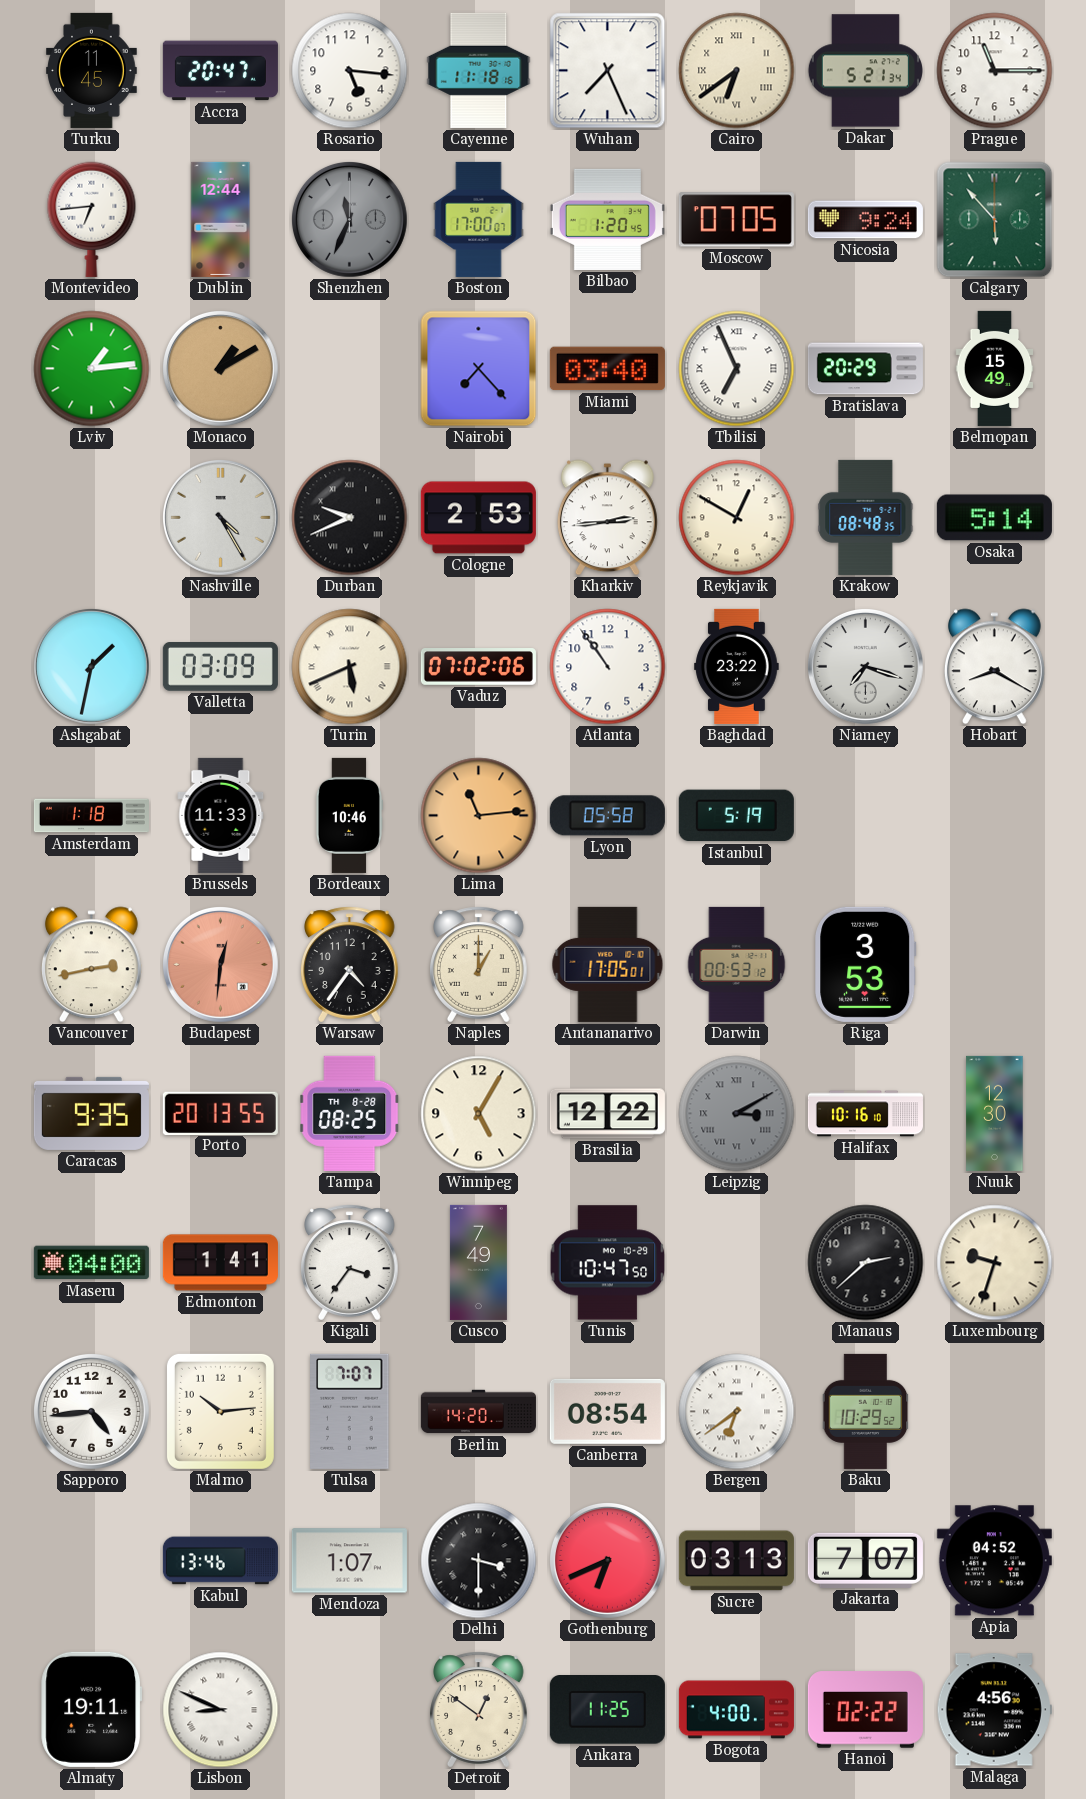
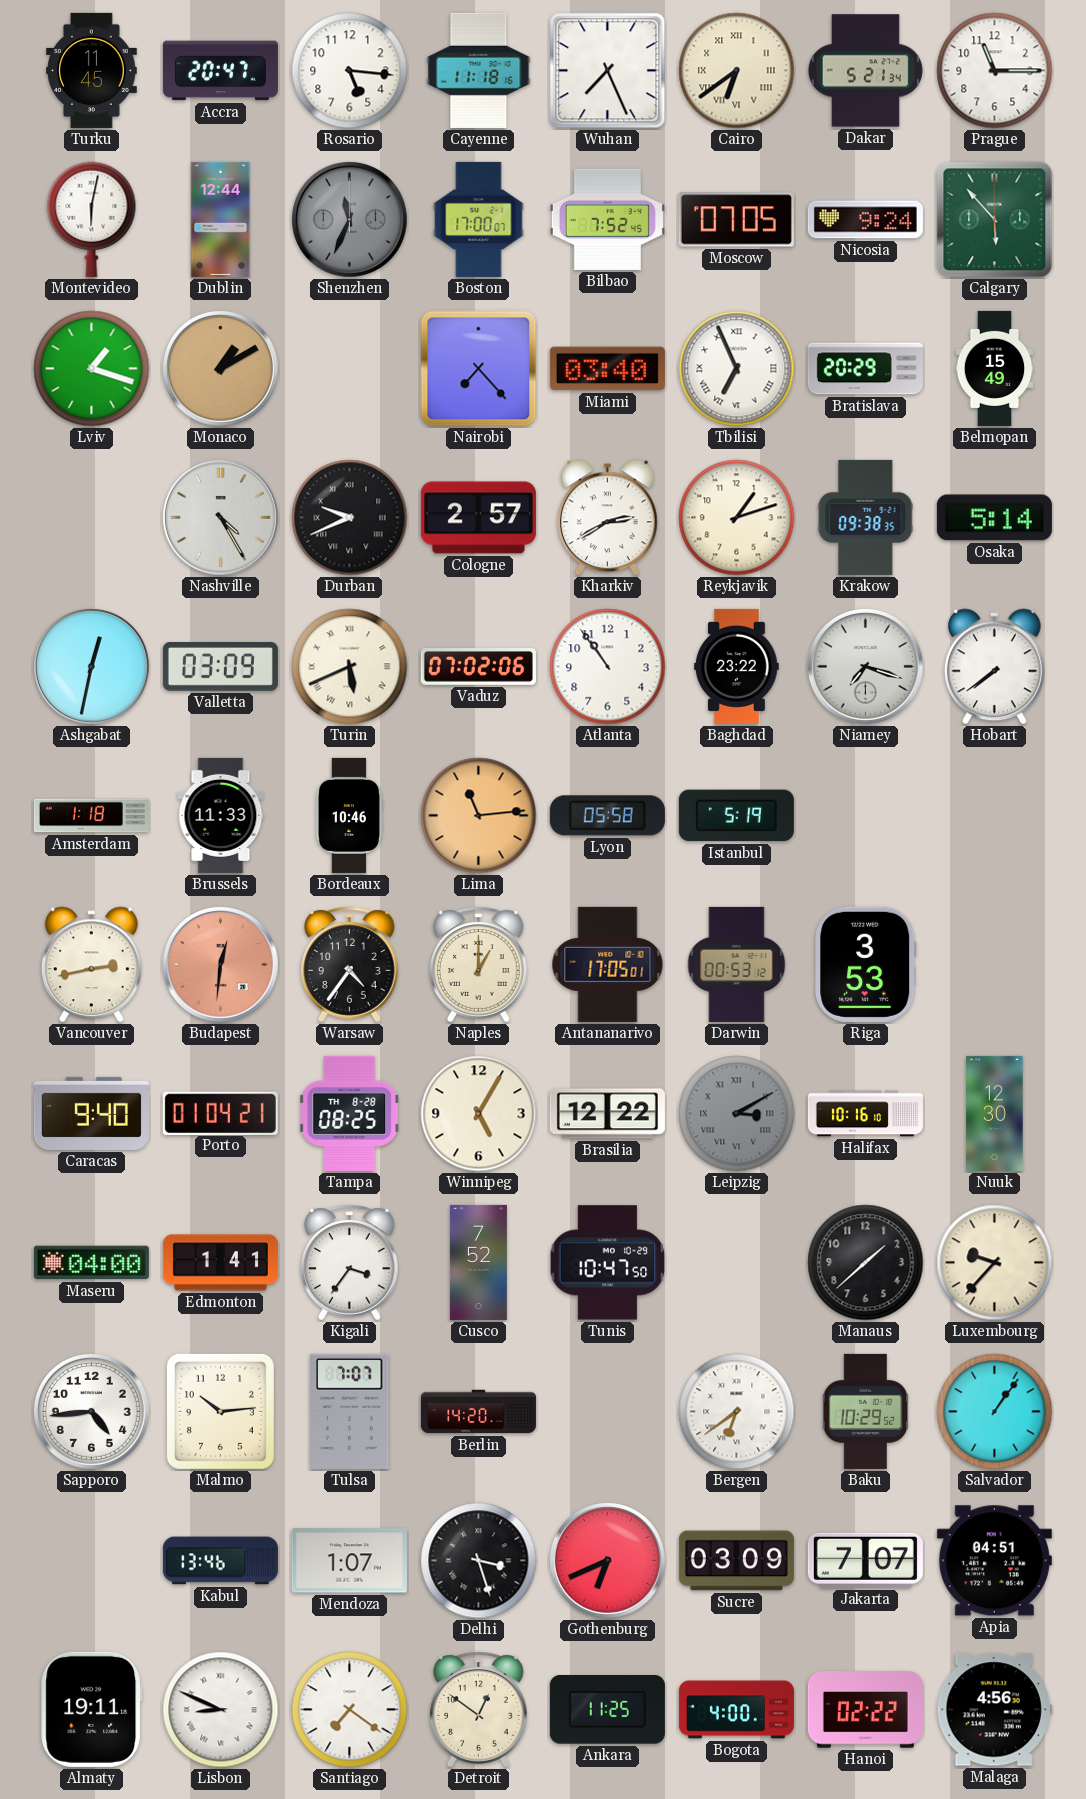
Montevideo: 6:44 -> 6:02 (92, 219)
Bilbao: 1:20 -> 7:52 (607, 219)
Lviv: 1:14 -> 1:18 (92, 369)
Cologne: 2:53 -> 2:57 (478, 518)
Kharkiv: 2:44 -> 2:40 (607, 518)
Reykjavik: 12:50 -> 1:12 (737, 518)
Krakow: 08:48 -> 09:38 (866, 517)
Ashgabat: 1:32 -> 12:32 (91, 666)
Hobart: 8:20 -> 7:39 (994, 667)
Caracas: 9:35 -> 9:40 (91, 1113)
Porto: 20:13 -> 01:04 (220, 1113)
Cusco: 7:49 -> 7:52 (478, 1262)
Manaus: 2:38 -> 1:38 (866, 1263)
Luxembourg: 9:33 -> 9:37 (995, 1263)
Canberra: 08:54 -> none (607, 1411)
Salvador: none -> 1:06 (995, 1412)
Delhi: 3:30 -> 3:27 (479, 1561)
Sucre: 03:13 -> 03:09 (736, 1561)
Apia: 04:52 -> 04:51 (994, 1561)
Santiago: none -> 7:21 (350, 1710)
